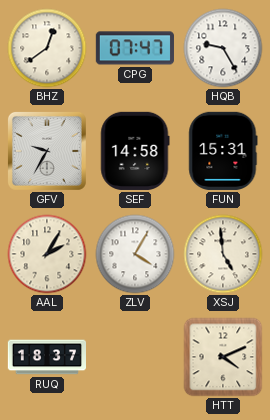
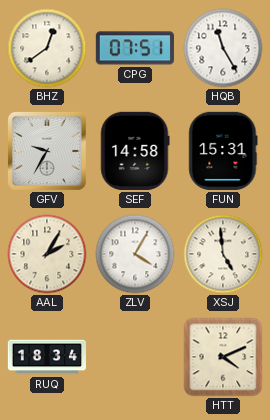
CPG: 07:47 -> 07:51 (135, 48)
HQB: 9:25 -> 11:25 (223, 48)
RUQ: 18:37 -> 18:34 (46, 357)
